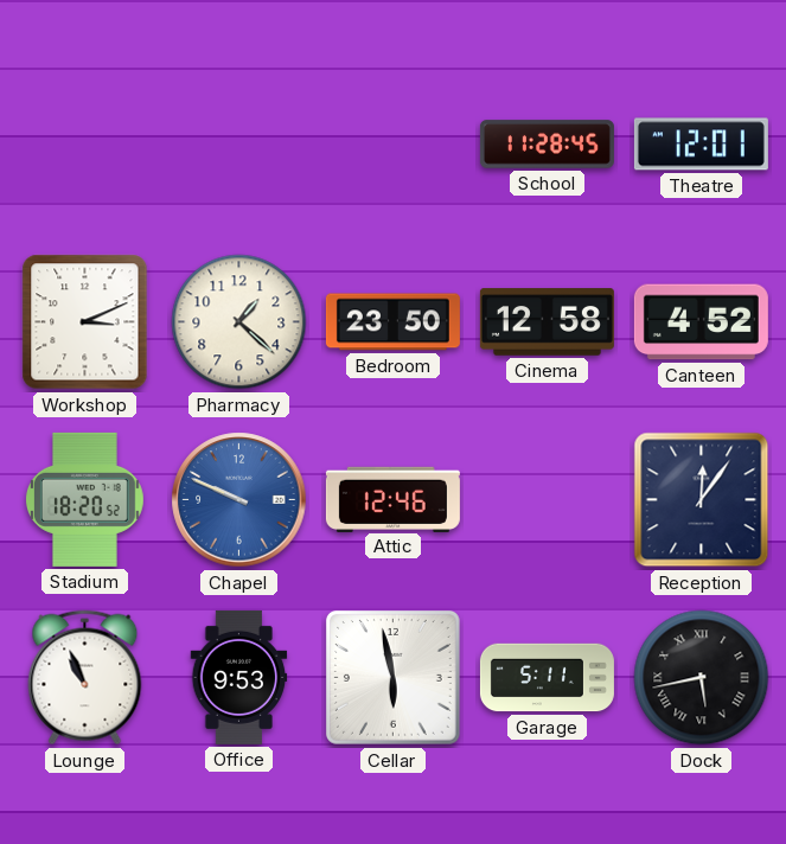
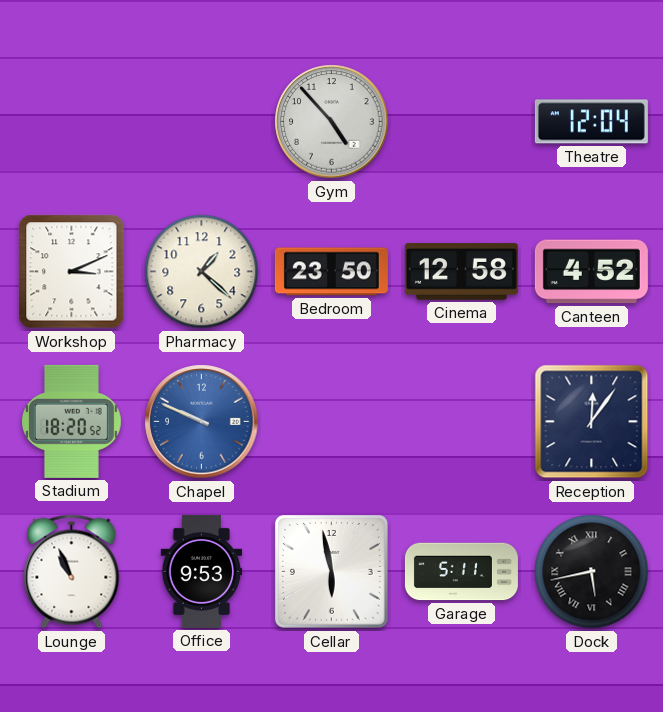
Gym: none -> 4:53 (332, 122)
School: 11:28 -> none (547, 145)
Theatre: 12:01 -> 12:04 (591, 122)
Attic: 12:46 -> none (392, 499)
